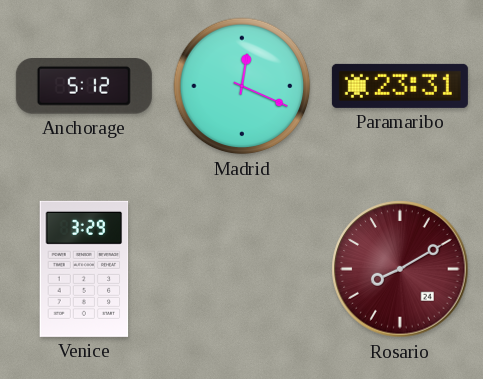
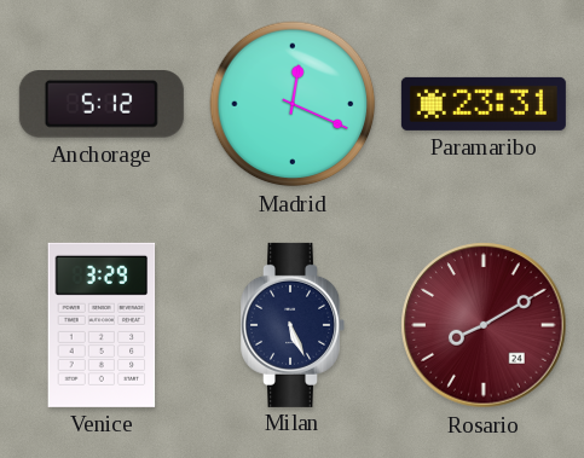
Milan: none -> 5:26 (293, 325)
